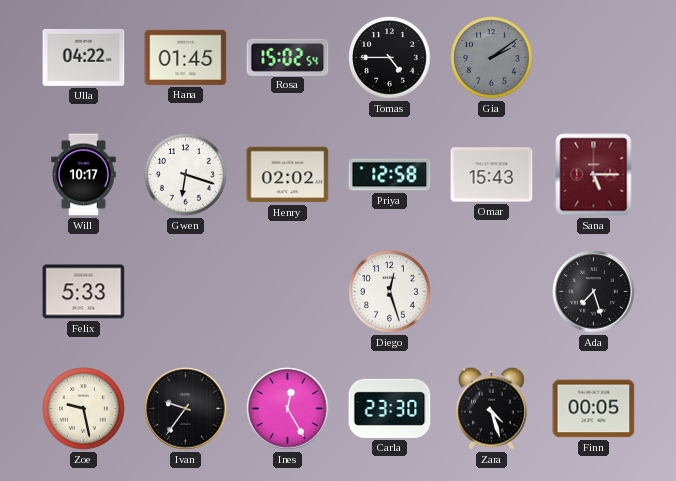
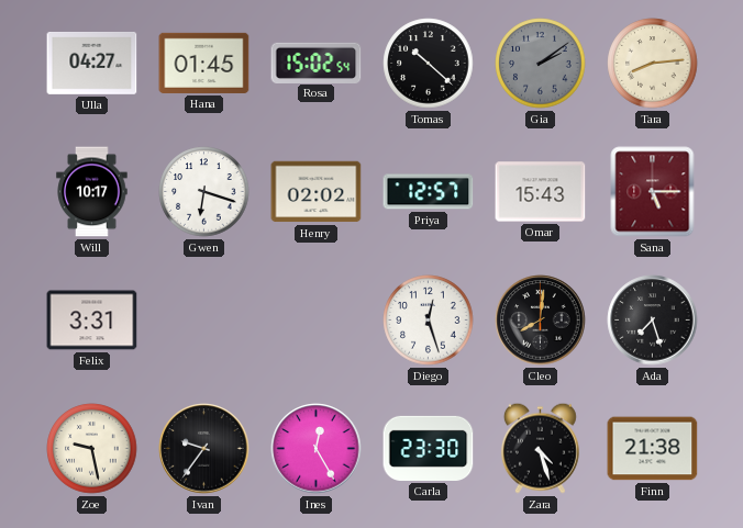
Ulla: 04:22 -> 04:27 (92, 63)
Tomas: 4:45 -> 10:22 (429, 64)
Tara: none -> 8:14 (653, 64)
Priya: 12:58 -> 12:57 (429, 192)
Felix: 5:33 -> 3:31 (92, 321)
Cleo: none -> 8:01 (541, 321)
Finn: 00:05 -> 21:38 (653, 449)
